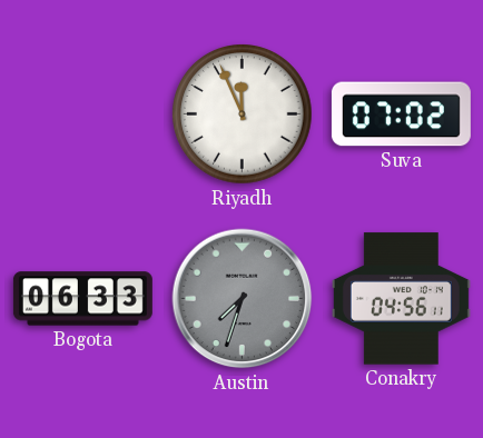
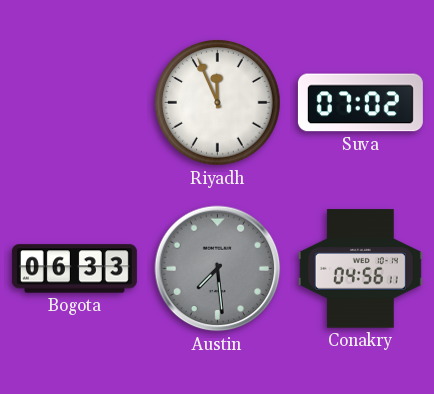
Austin: 7:33 -> 7:29 (218, 269)
